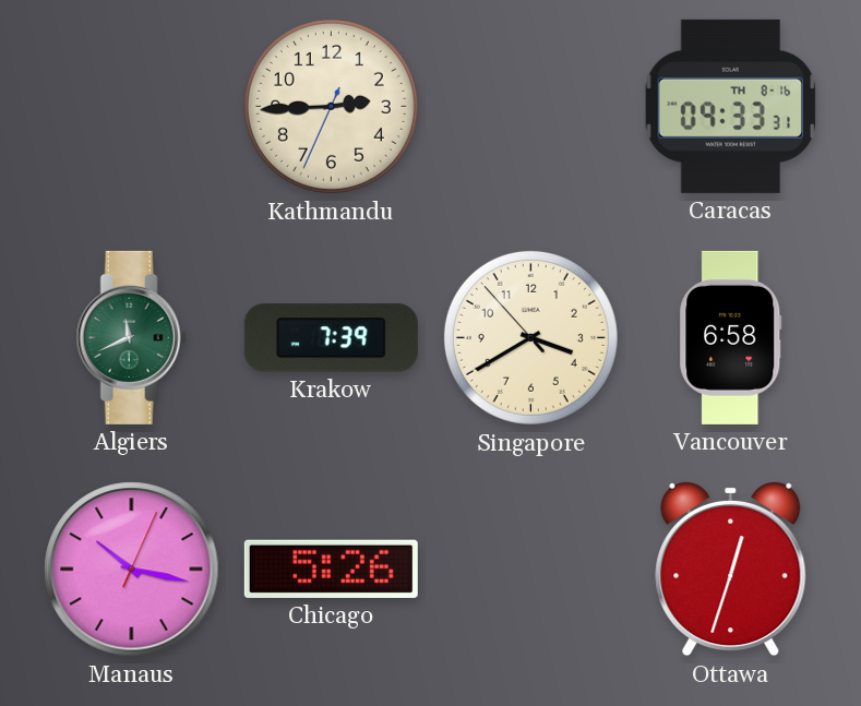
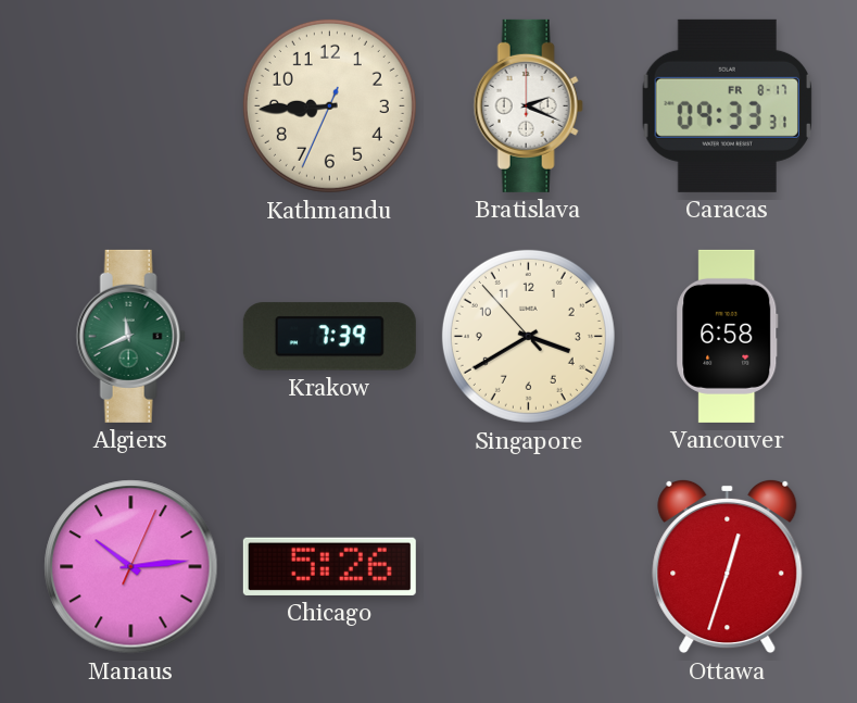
Kathmandu: 2:44 -> 8:44 (329, 105)
Bratislava: none -> 2:19 (528, 105)
Caracas date: TH 8-16 -> FR 8-17 (727, 105)
Manaus: 10:17 -> 10:14 (131, 567)
